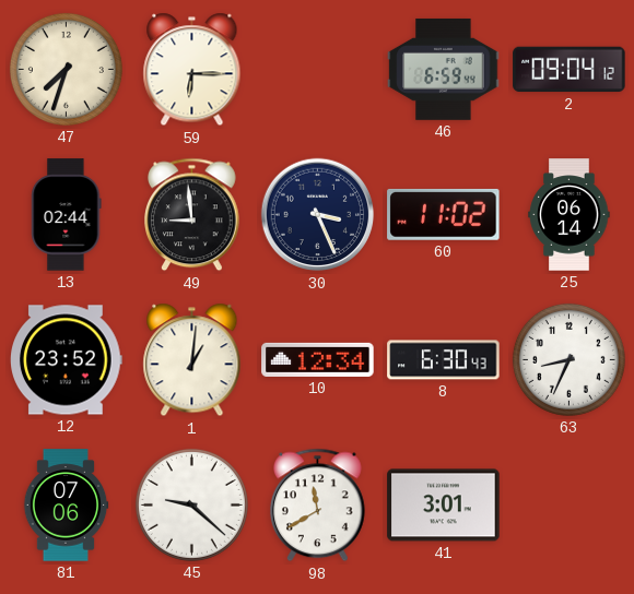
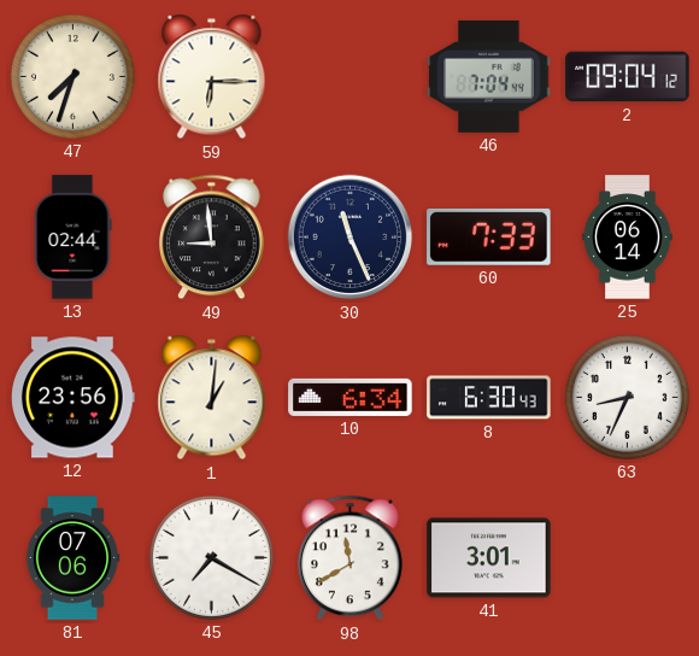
46: 6:59 -> 7:04 (489, 76)
30: 3:26 -> 11:26 (351, 238)
60: 11:02 -> 7:33 (489, 236)
12: 23:52 -> 23:56 (74, 398)
10: 12:34 -> 6:34 (351, 397)
45: 9:22 -> 7:20 (211, 557)
